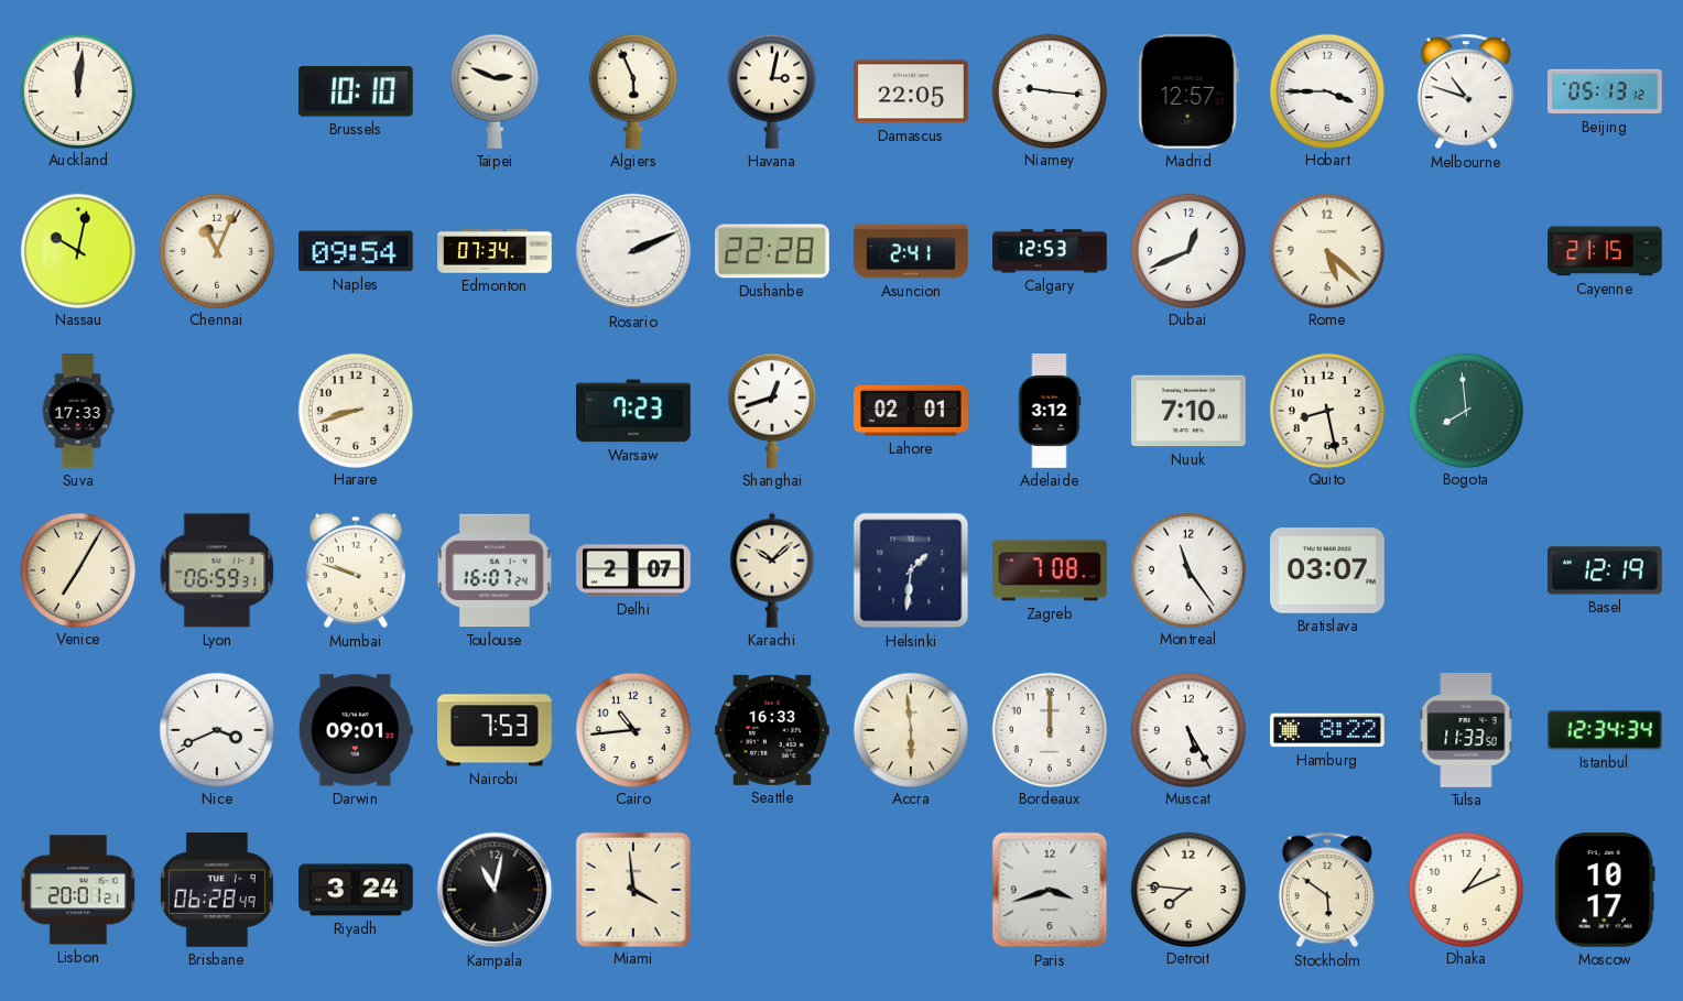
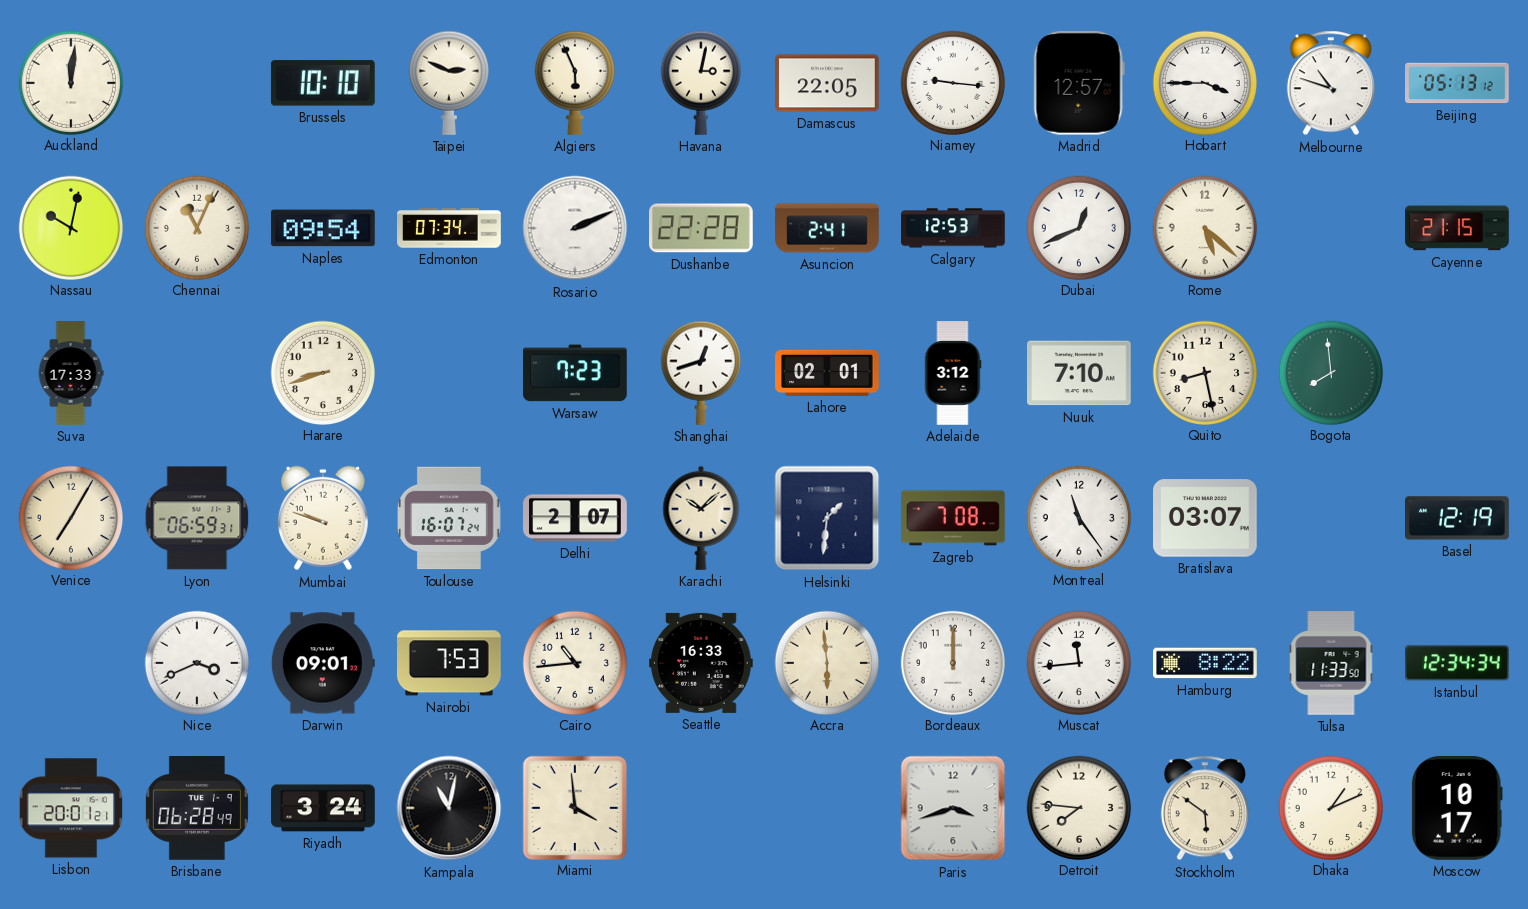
Muscat: 5:25 -> 11:44 (1078, 662)
